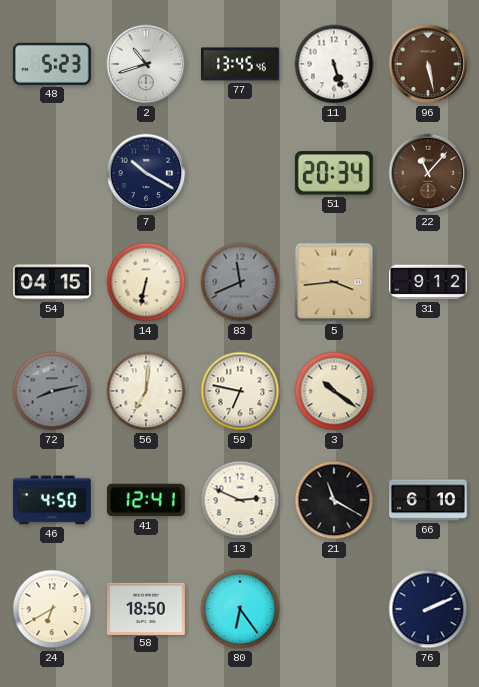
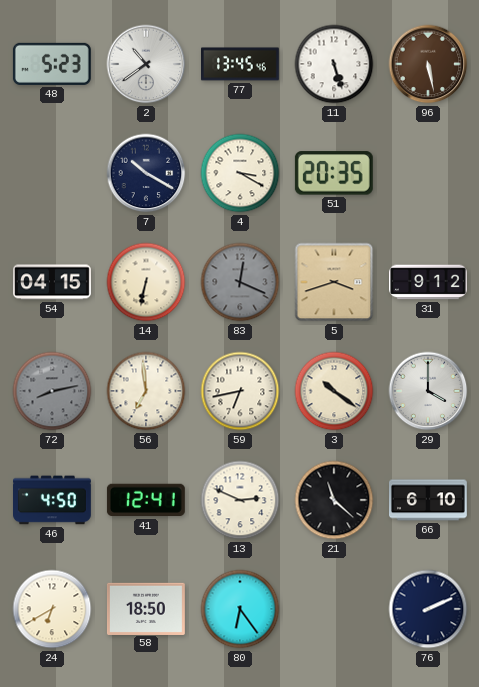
2: 10:42 -> 10:39 (146, 64)
4: none -> 3:20 (240, 173)
51: 20:34 -> 20:35 (334, 173)
22: 11:07 -> none (428, 173)
83: 11:41 -> 12:19 (240, 282)
5: 3:44 -> 3:42 (334, 282)
56: 7:01 -> 6:59 (146, 391)
59: 6:47 -> 6:43 (240, 391)
29: none -> 4:00 (428, 391)
21: 11:20 -> 11:22 (334, 500)
